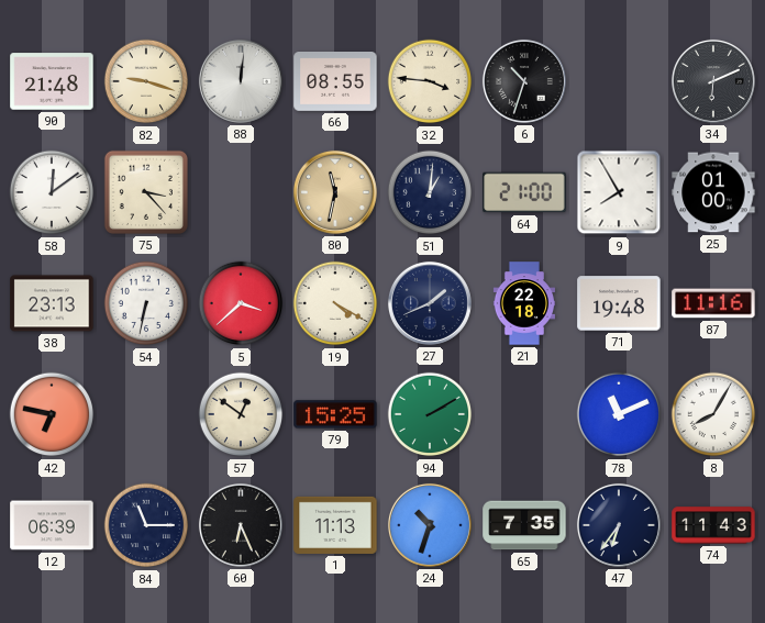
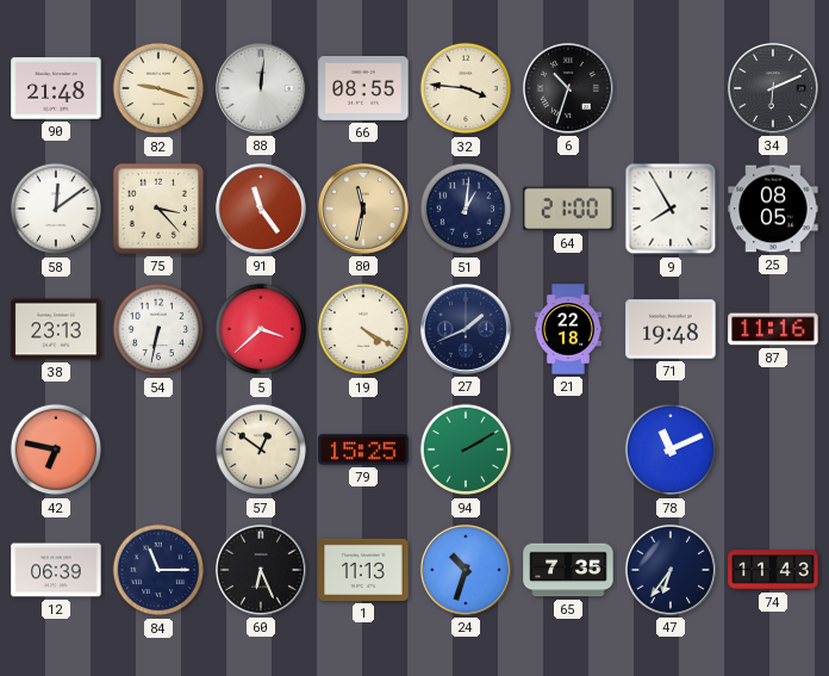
91: none -> 11:24 (261, 209)
25: 01:00 -> 08:05 (773, 209)
8: 8:05 -> none (713, 414)
